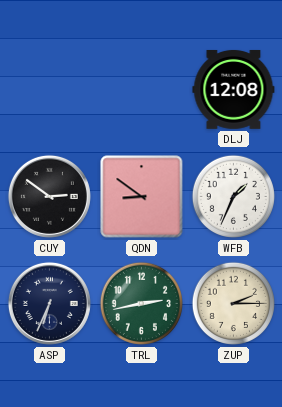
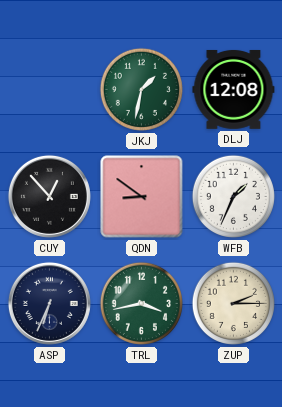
JKJ: none -> 1:32 (141, 89)
CUY: 2:51 -> 12:53 (49, 196)
TRL: 2:43 -> 3:43 (141, 303)
